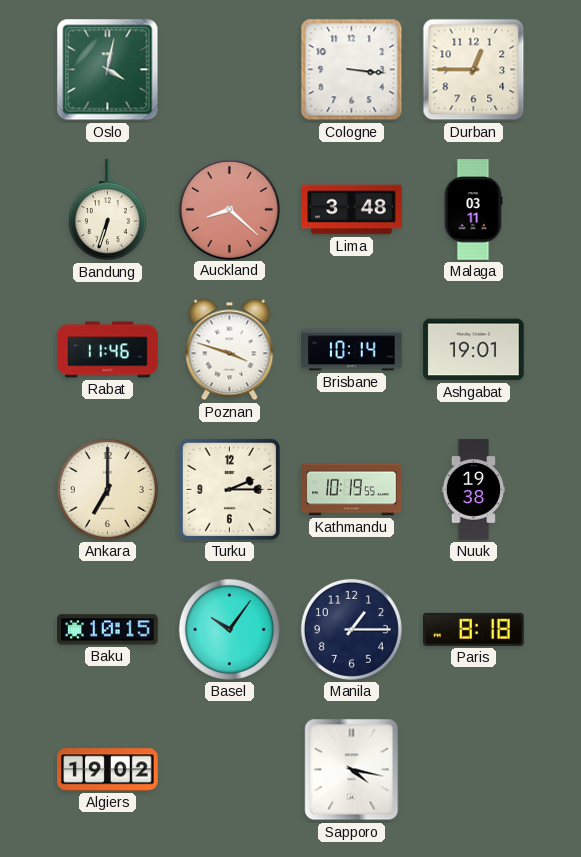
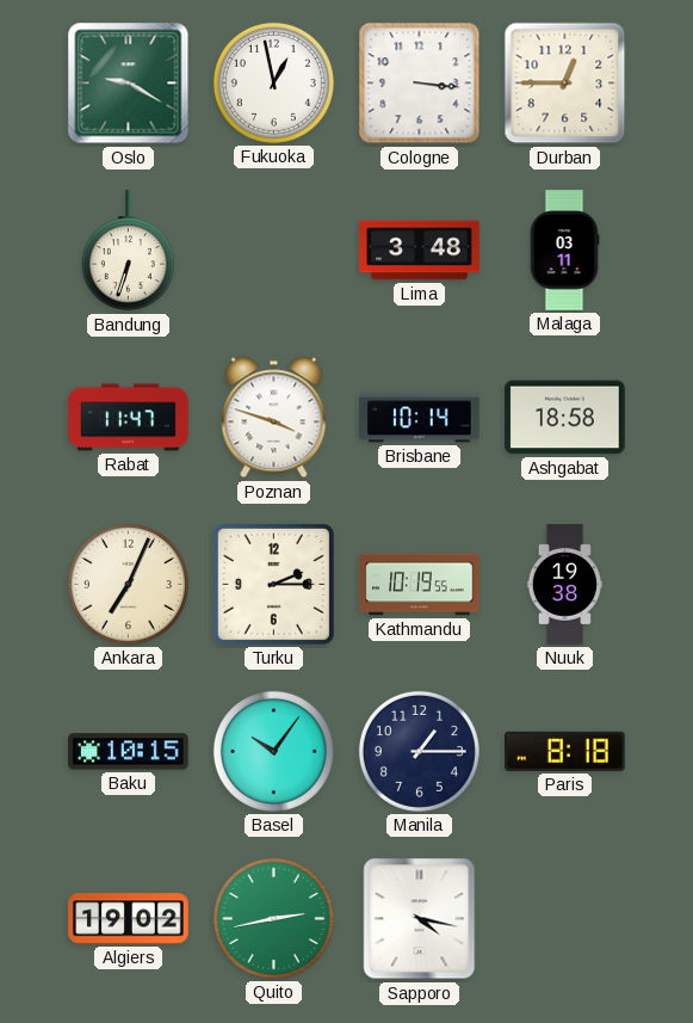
Oslo: 4:02 -> 9:20 (129, 84)
Fukuoka: none -> 12:58 (273, 82)
Auckland: 8:22 -> none (229, 209)
Rabat: 11:46 -> 11:47 (129, 418)
Ashgabat: 19:01 -> 18:58 (565, 418)
Ankara: 7:00 -> 7:04 (128, 584)
Quito: none -> 2:43 (273, 918)
